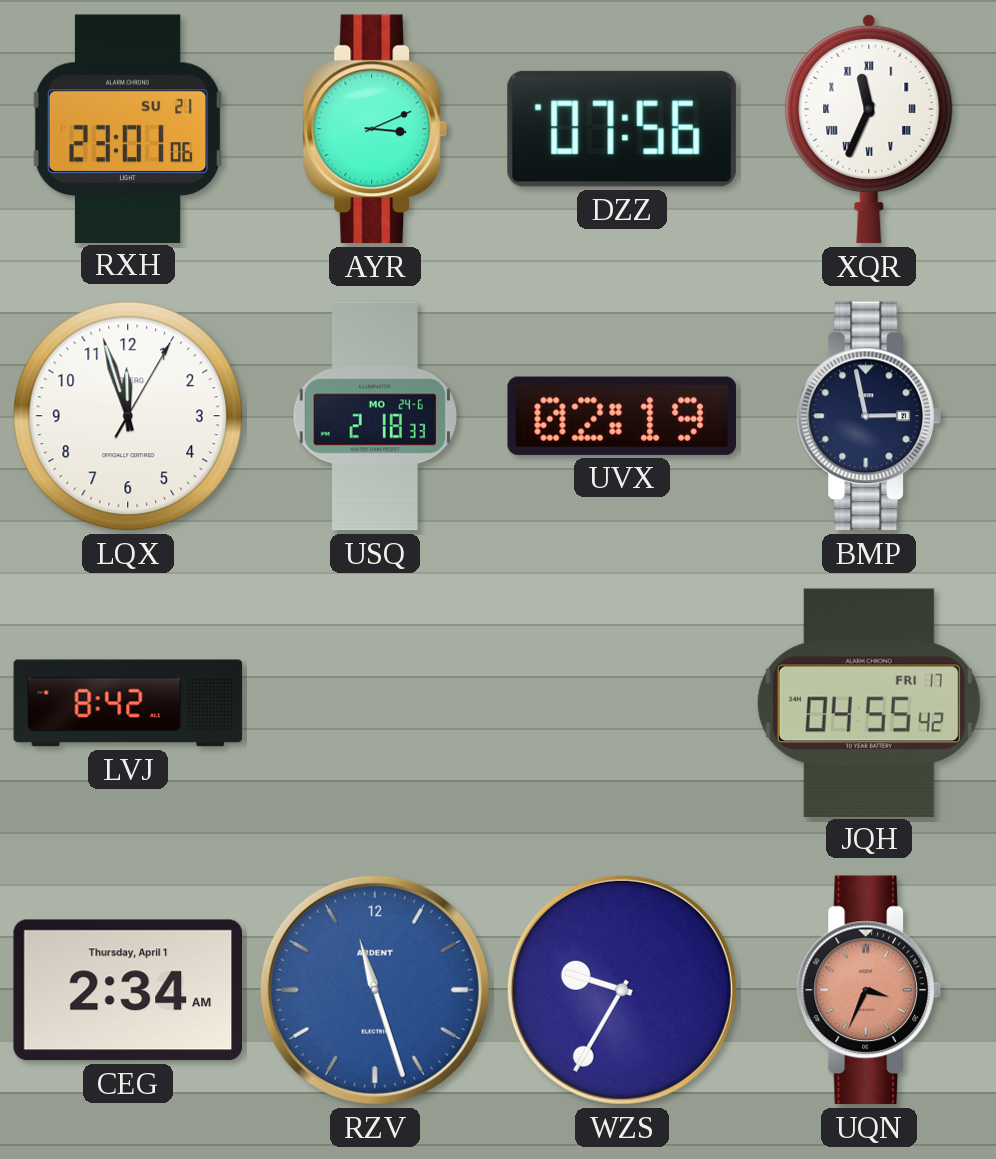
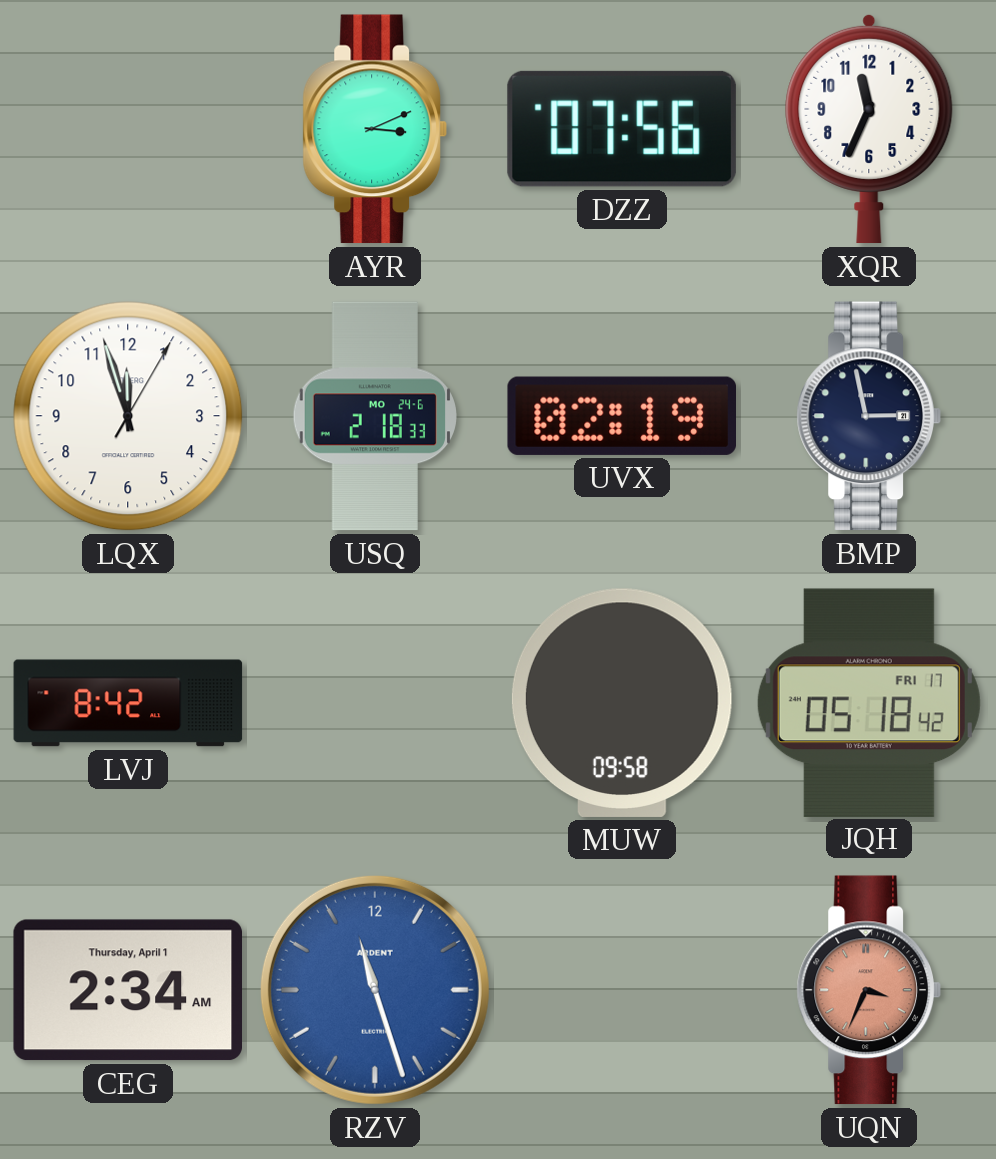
RXH: 23:01 -> none (128, 128)
XQR numerals: Roman -> Arabic (869, 129)
MUW: none -> 09:58 (622, 703)
JQH: 04:55 -> 05:18 (869, 702)
WZS: 9:35 -> none (622, 990)
